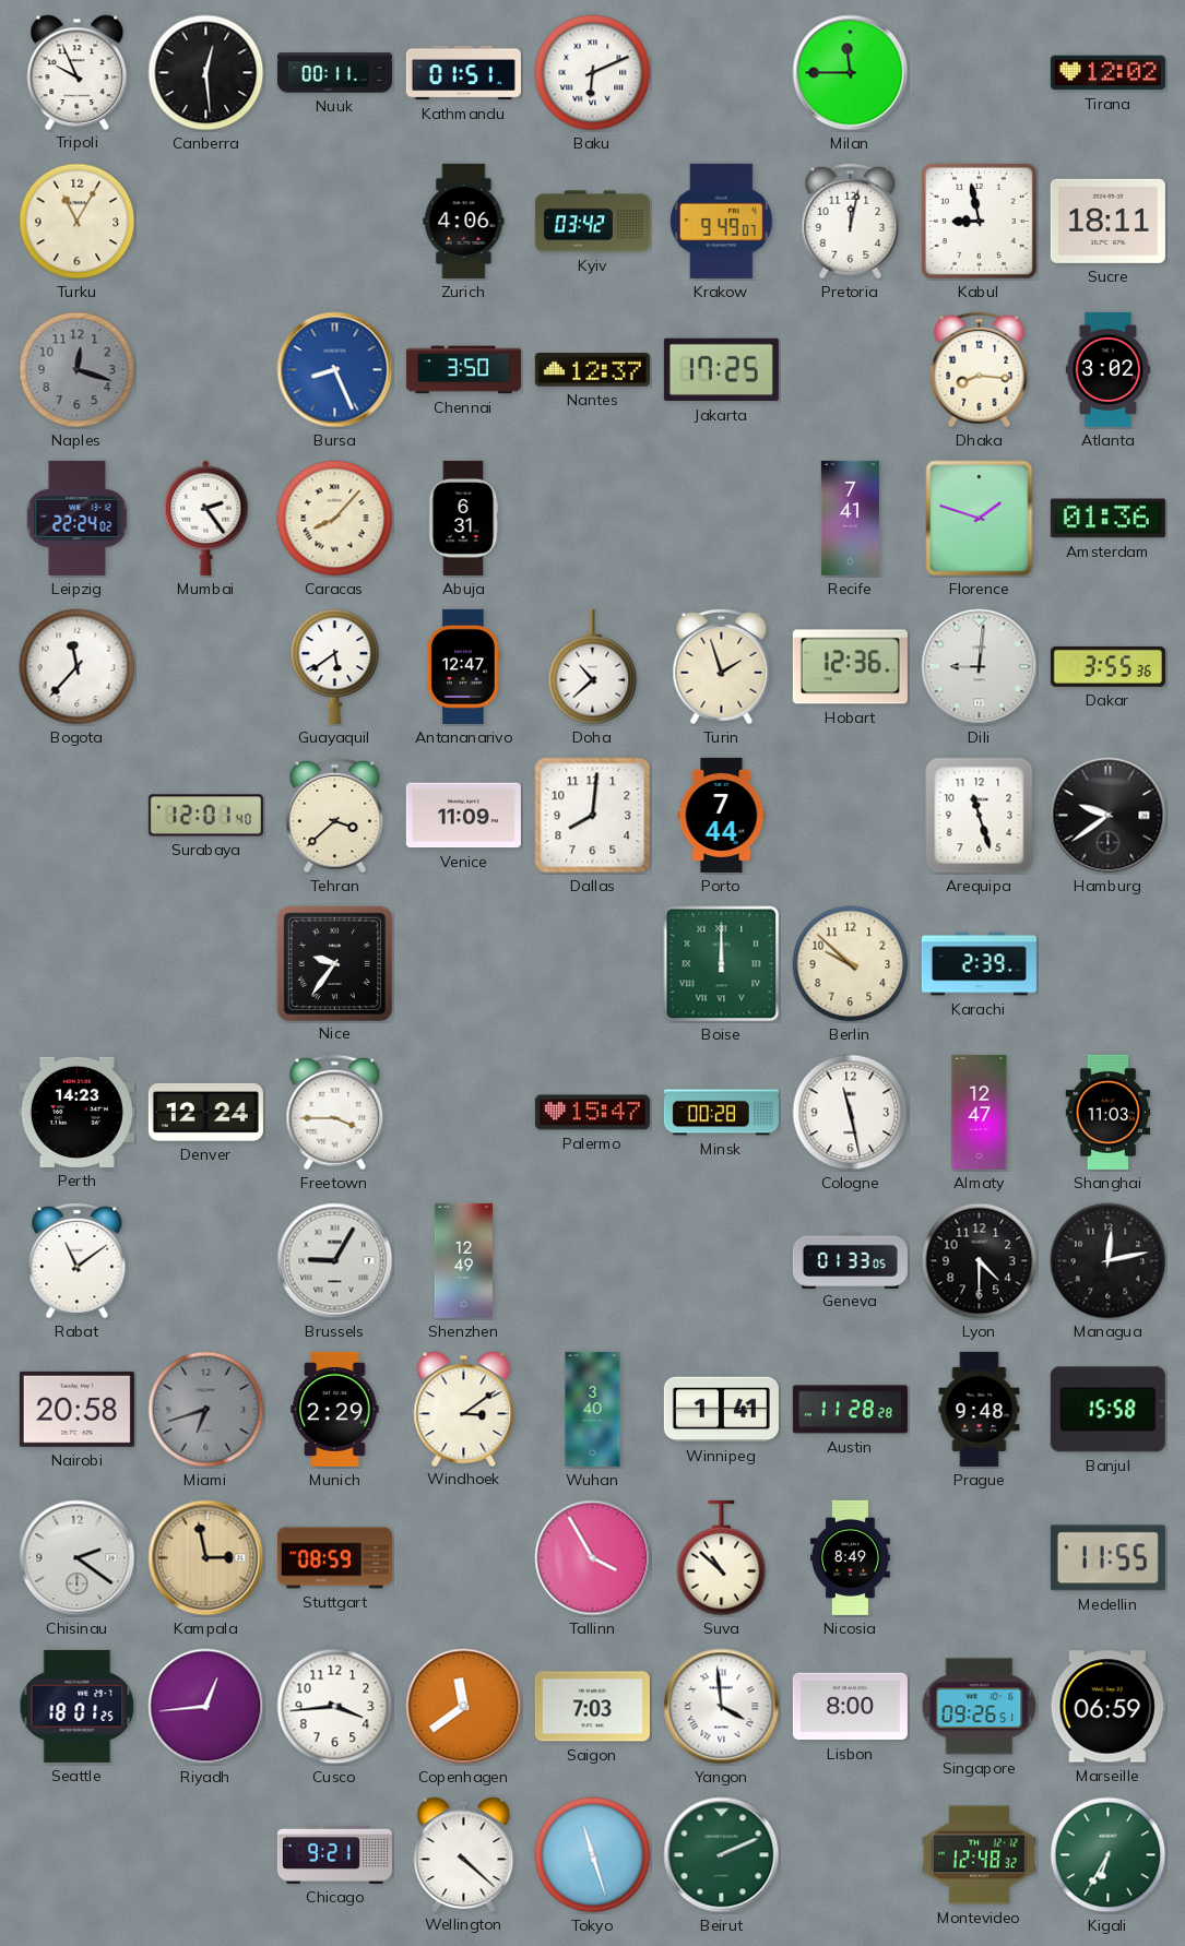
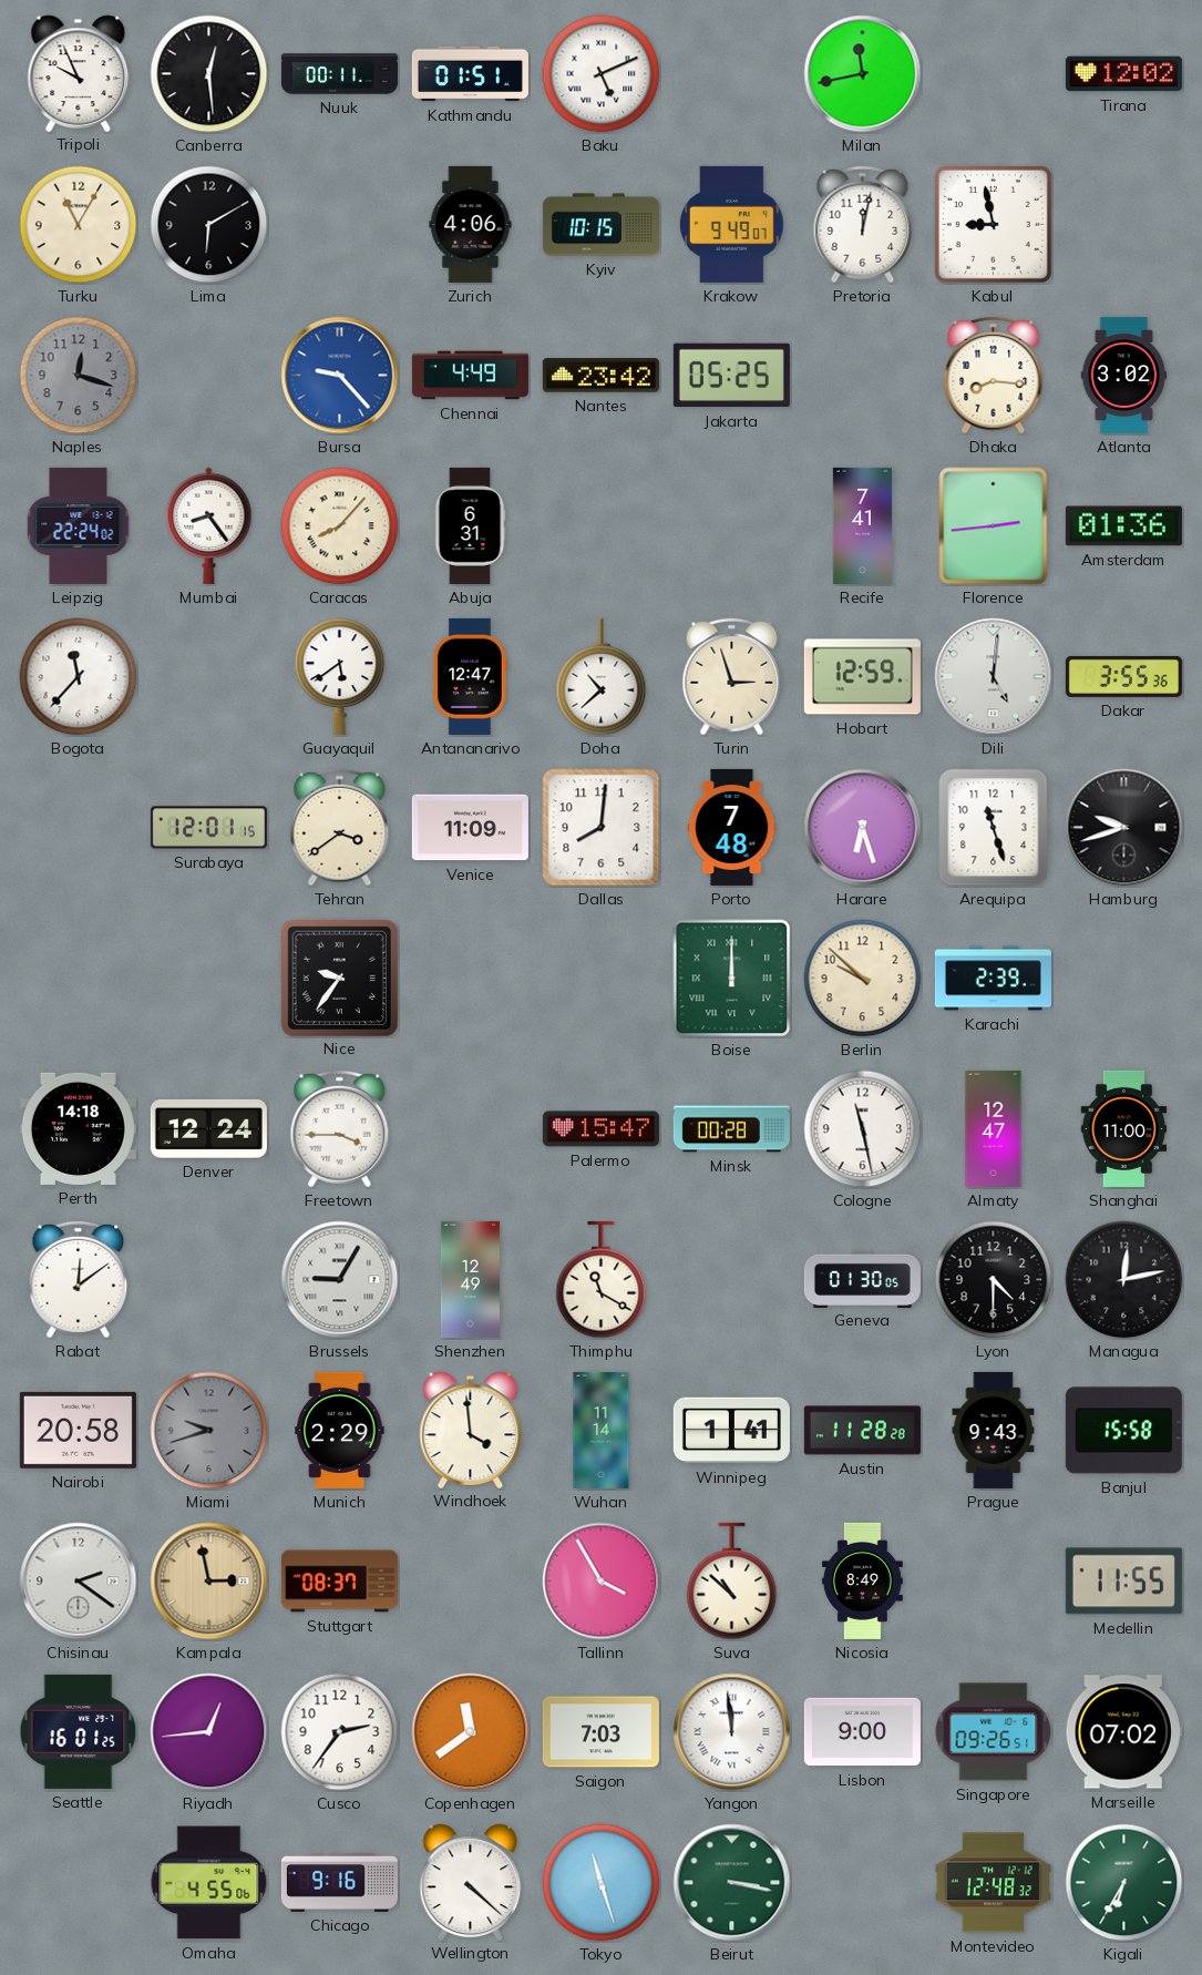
Baku: 6:11 -> 5:11 (602, 74)
Milan: 11:45 -> 11:43 (863, 74)
Lima: none -> 6:10 (209, 225)
Kyiv: 03:42 -> 10:15 (600, 225)
Sucre: 18:11 -> none (1107, 221)
Bursa: 8:26 -> 9:23 (340, 376)
Chennai: 3:50 -> 4:49 (470, 376)
Nantes: 12:37 -> 23:42 (600, 376)
Jakarta: 17:25 -> 05:25 (731, 376)
Mumbai: 2:24 -> 8:24 (209, 525)
Florence: 1:48 -> 2:44 (994, 526)
Turin: 1:57 -> 2:57 (732, 677)
Hobart: 12:36 -> 12:59 (862, 677)
Dili: 9:01 -> 5:01 (994, 677)
Surabaya: 12:01:40 -> 12:01:15 (208, 828)
Tehran: 3:38 -> 3:39 (340, 828)
Porto: 7:44 -> 7:48 (732, 827)
Harare: none -> 6:27 (863, 828)
Hamburg: 9:39 -> 9:42 (1124, 828)
Perth: 14:23 -> 14:18 (78, 1128)
Shanghai: 11:03 -> 11:00 (1124, 1128)
Rabat: 11:09 -> 12:09 (79, 1280)
Thimphu: none -> 11:20 (602, 1280)
Geneva: 01:33 -> 01:30 (862, 1279)
Miami: 6:42 -> 9:42 (209, 1431)
Windhoek: 3:09 -> 3:59 (471, 1430)
Wuhan: 3:40 -> 11:14 (602, 1430)
Prague: 9:48 -> 9:43 (994, 1430)
Stuttgart: 08:59 -> 08:37 (339, 1582)
Seattle: 18:01 -> 16:01 (79, 1731)
Cusco: 3:44 -> 2:36 (340, 1732)
Yangon: 3:59 -> 11:59 (732, 1732)
Lisbon: 8:00 -> 9:00 (862, 1732)
Marseille: 06:59 -> 07:02 (1123, 1732)
Omaha: none -> 4:55 (209, 1883)
Chicago: 9:21 -> 9:16 (339, 1882)
Beirut: 2:11 -> 3:17 (732, 1883)
